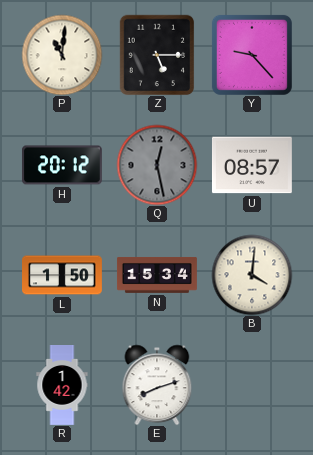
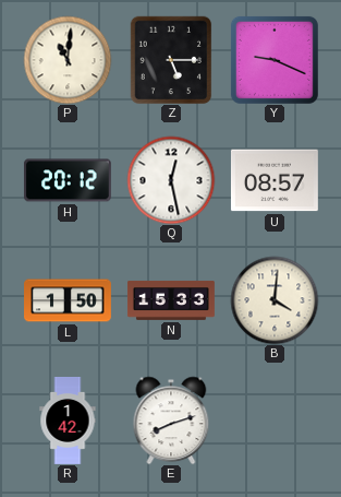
Y: 9:23 -> 9:19 (275, 60)
Q dial: grey -> white (171, 180)
N: 15:34 -> 15:33 (171, 300)
